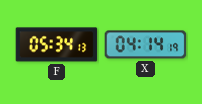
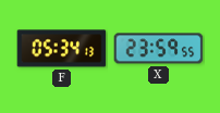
X: 04:14 -> 23:59 (159, 49)
